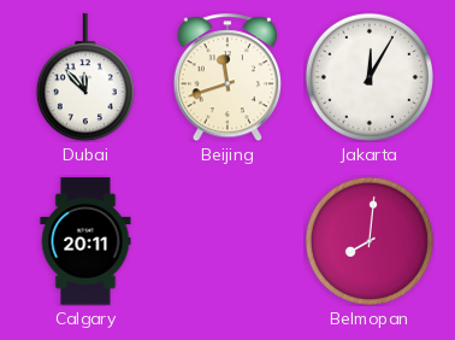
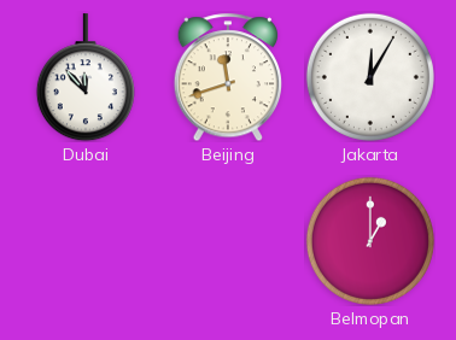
Calgary: 20:11 -> none (85, 241)
Belmopan: 8:01 -> 1:00 (370, 241)
